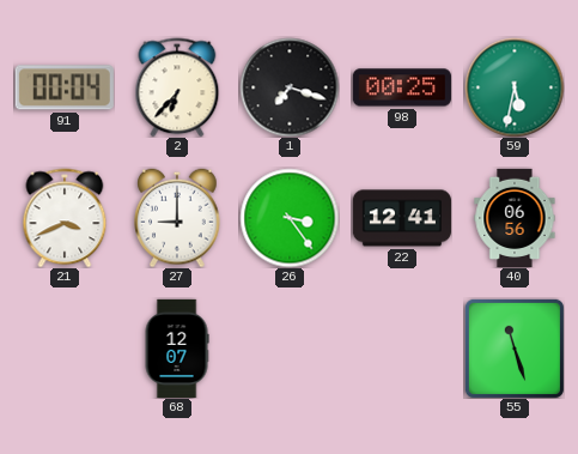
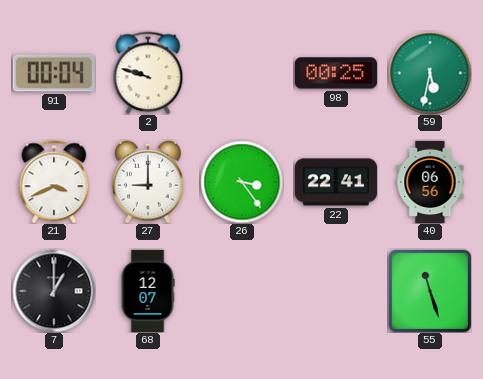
2: 6:37 -> 9:48 (148, 73)
1: 7:18 -> none (290, 87)
22: 12:41 -> 22:41 (336, 182)
7: none -> 1:00 (54, 291)
